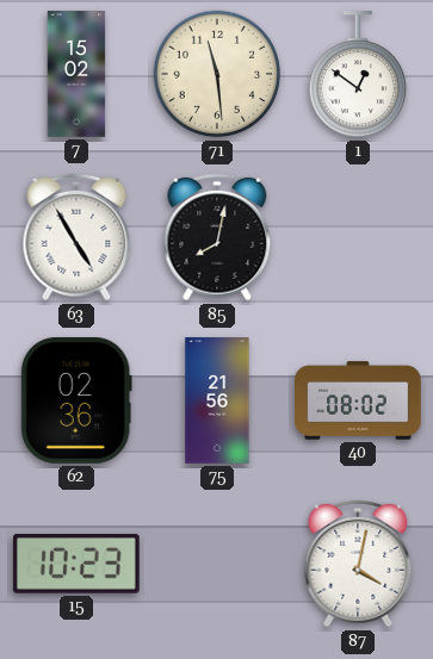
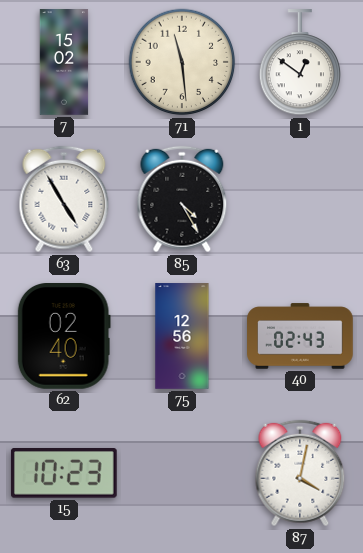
85: 8:02 -> 4:25 (182, 199)
62: 02:36 -> 02:40 (64, 337)
75: 21:56 -> 12:56 (182, 336)
40: 08:02 -> 02:43 (300, 336)
